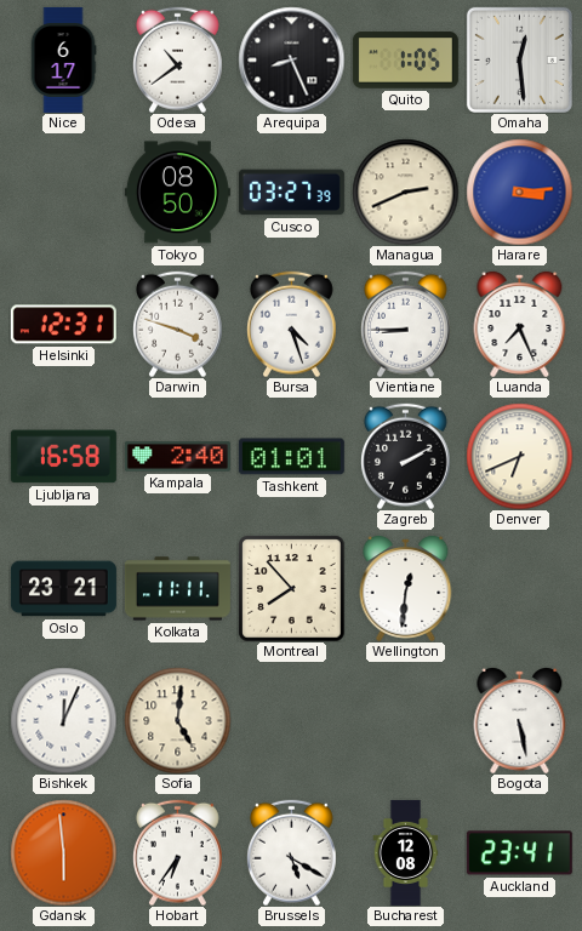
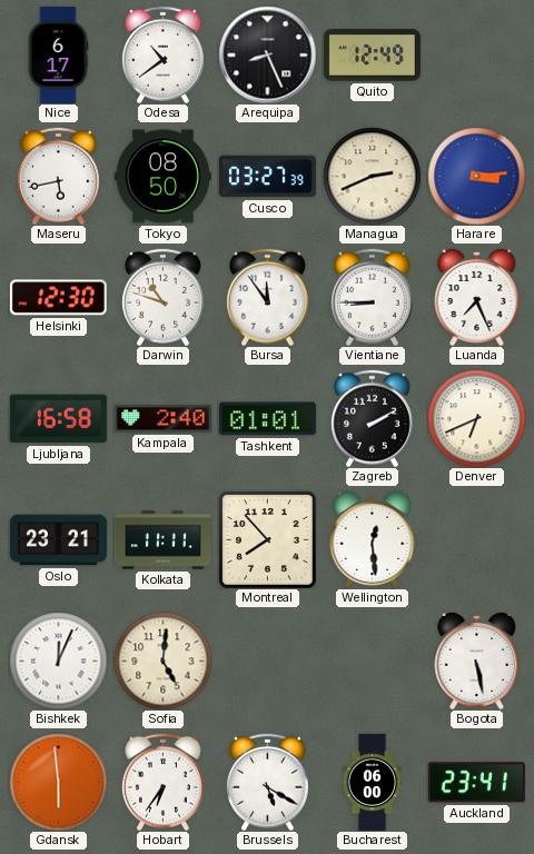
Quito: 1:05 -> 12:49 (372, 56)
Omaha: 12:29 -> none (519, 59)
Maseru: none -> 5:43 (58, 176)
Helsinki: 12:31 -> 12:30 (58, 298)
Darwin: 3:48 -> 10:48 (162, 297)
Bursa: 4:27 -> 11:54 (267, 297)
Wellington: 12:31 -> 12:29 (373, 539)
Bucharest: 12:08 -> 06:00 (373, 782)
